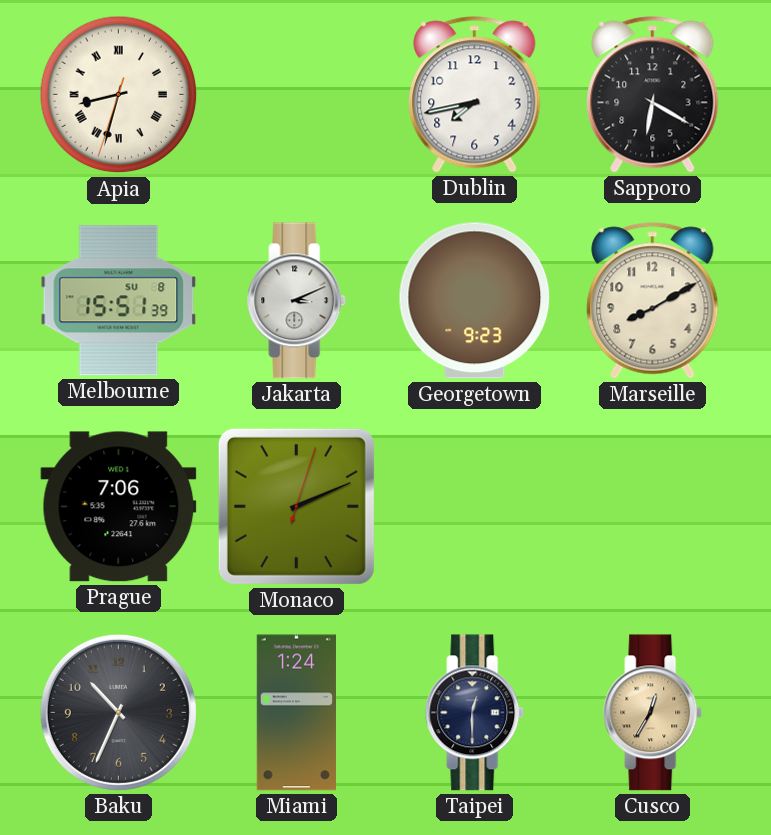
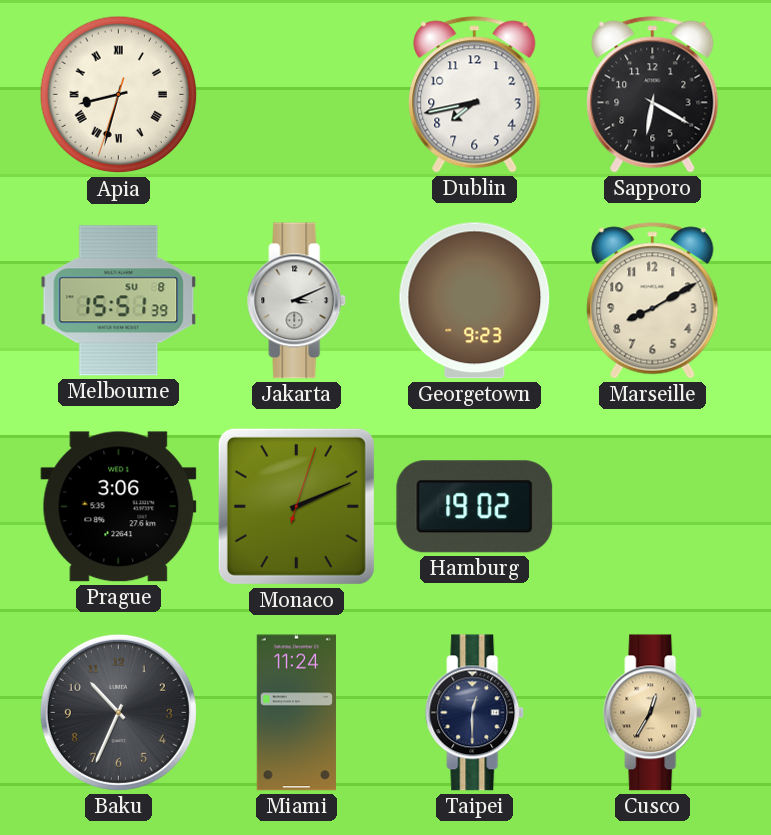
Prague: 7:06 -> 3:06 (119, 507)
Hamburg: none -> 19:02 (475, 507)
Miami: 1:24 -> 11:24 (296, 713)
